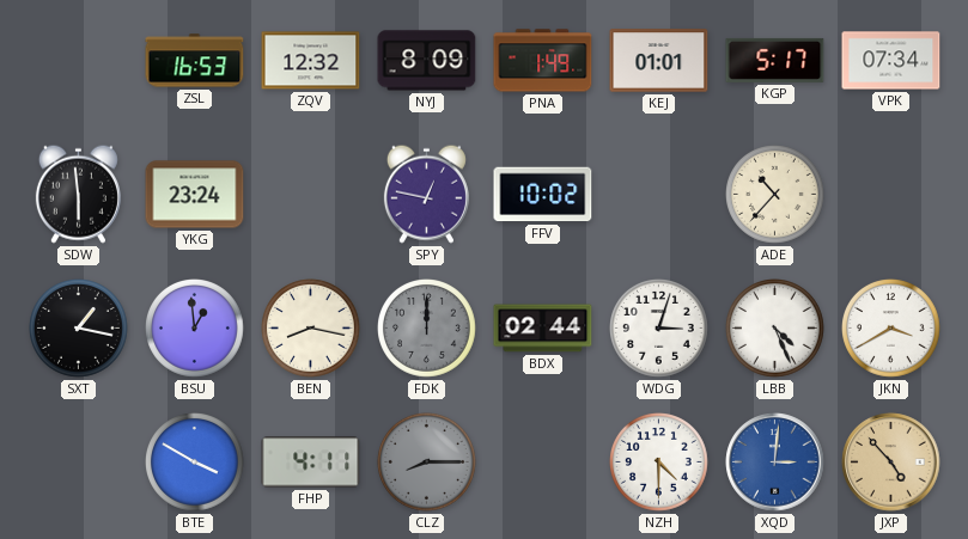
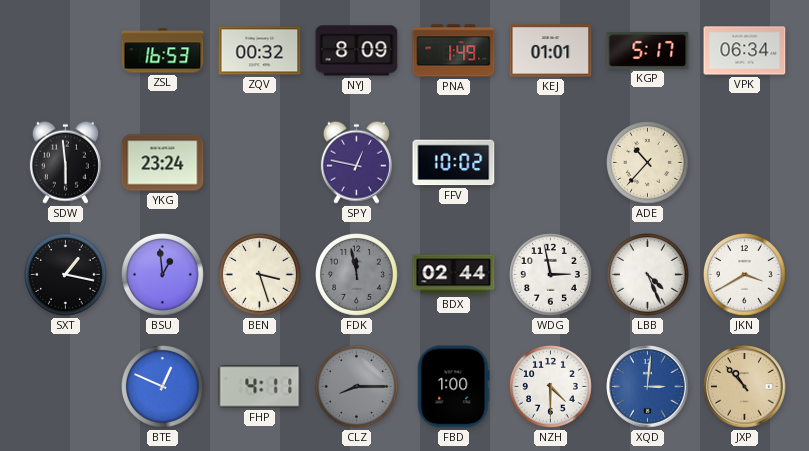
ZQV: 12:32 -> 00:32 (260, 51)
VPK: 07:34 -> 06:34 (745, 51)
BEN: 8:17 -> 3:27 (260, 275)
FDK: 12:00 -> 11:58 (357, 275)
WDG: 3:03 -> 2:58 (551, 275)
BTE: 3:50 -> 12:49 (163, 387)
FBD: none -> 1:00 (454, 387)
JXP: 4:53 -> 10:53 (745, 387)
